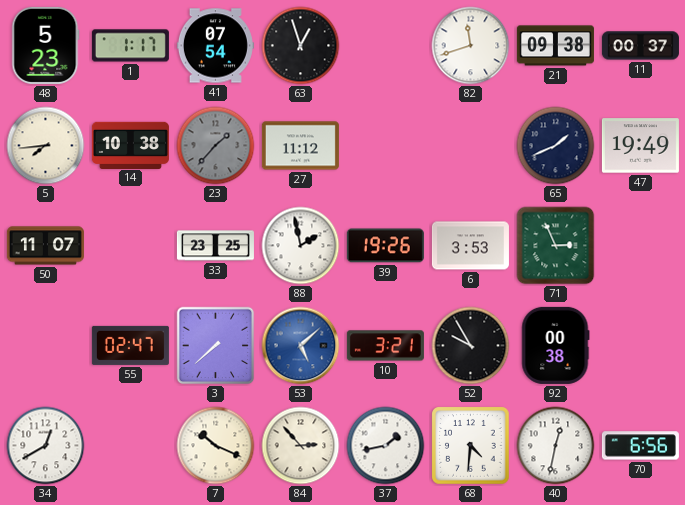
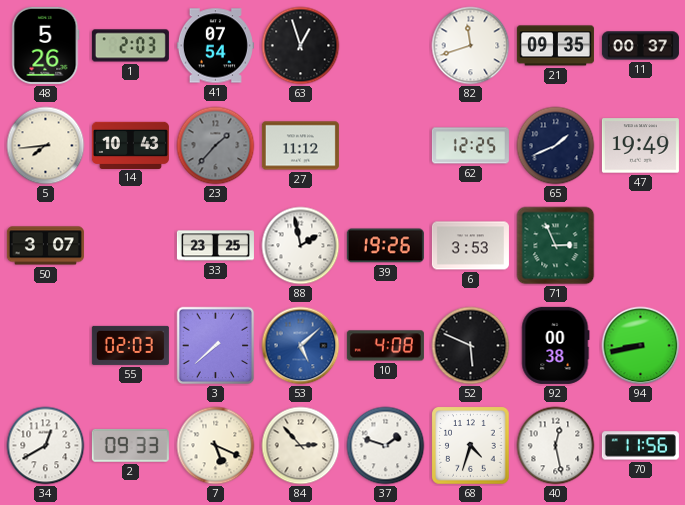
48: 5:23 -> 5:26 (46, 45)
1: 1:17 -> 2:03 (130, 46)
21: 09:38 -> 09:35 (555, 46)
14: 10:38 -> 10:43 (130, 145)
62: none -> 12:25 (470, 146)
50: 11:07 -> 3:07 (45, 246)
55: 02:47 -> 02:03 (130, 345)
10: 3:21 -> 4:08 (385, 346)
52: 9:55 -> 5:49 (471, 346)
94: none -> 8:43 (641, 346)
2: none -> 09:33 (130, 446)
7: 10:19 -> 5:19 (216, 446)
37: 1:43 -> 1:48 (386, 446)
68: 4:31 -> 4:33 (471, 446)
40: 12:32 -> 12:28 (556, 446)
70: 6:56 -> 11:56 (640, 446)
